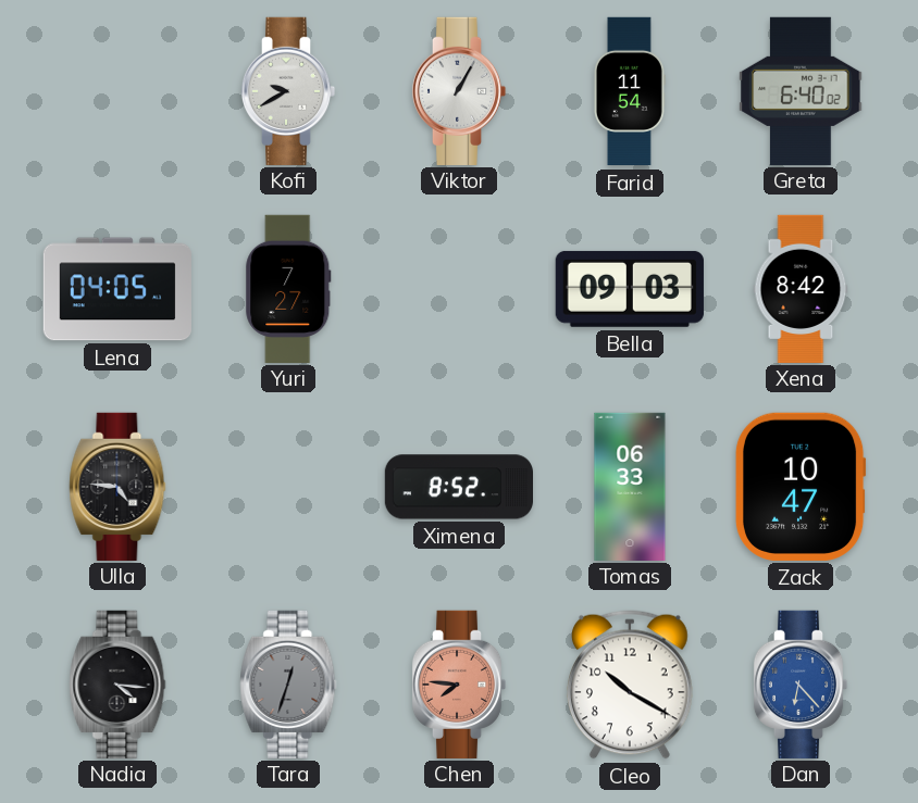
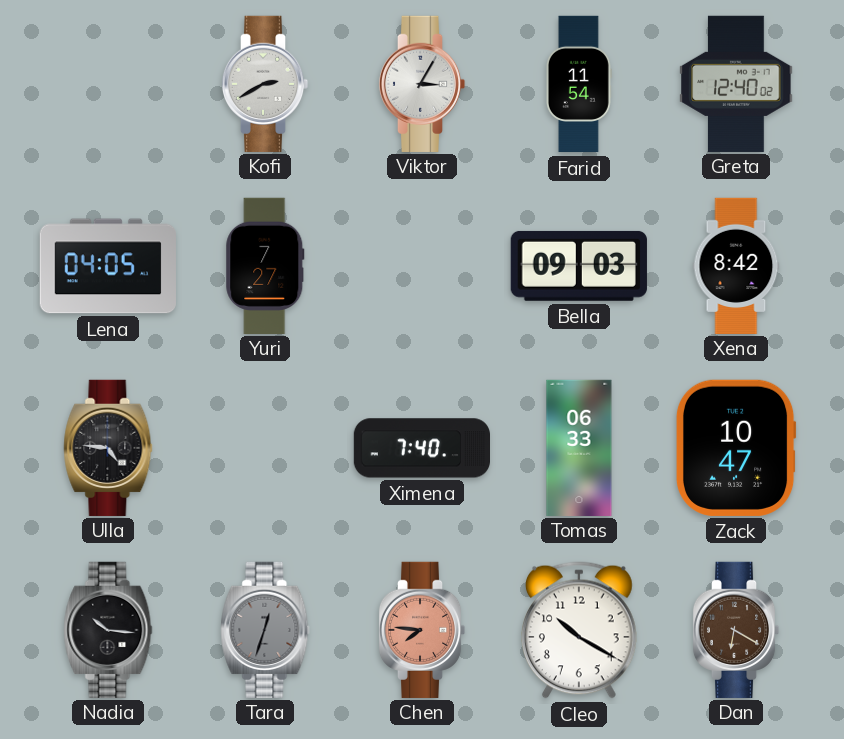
Kofi: 9:40 -> 2:40 (265, 83)
Viktor: 1:05 -> 3:05 (422, 83)
Greta: 6:40 -> 12:40 (736, 83)
Ximena: 8:52 -> 7:40 (421, 448)
Nadia: 4:16 -> 10:16 (108, 629)
Dan: 6:23 -> 6:20 (736, 629)
Dan dial: blue -> brown (736, 629)
